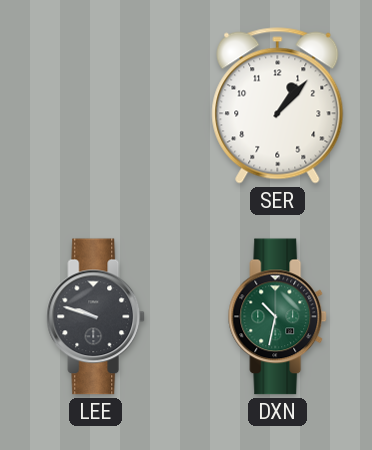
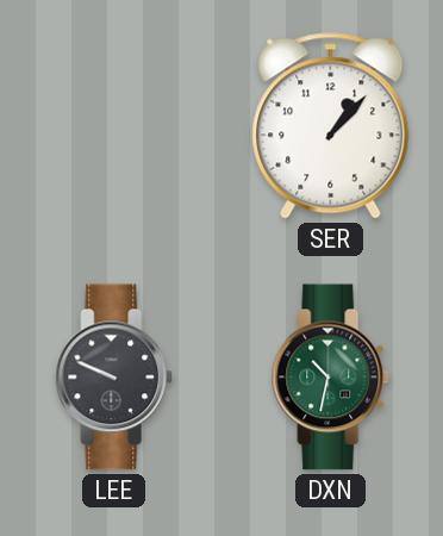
LEE: 9:48 -> 9:49 (114, 378)
